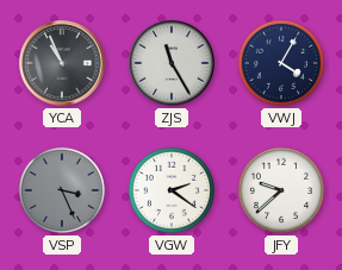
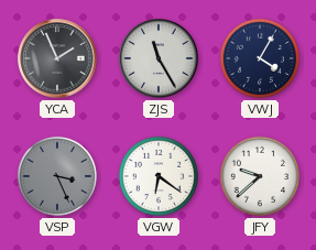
YCA: 10:56 -> 1:56 (57, 58)
VGW: 2:21 -> 6:21 (159, 176)
